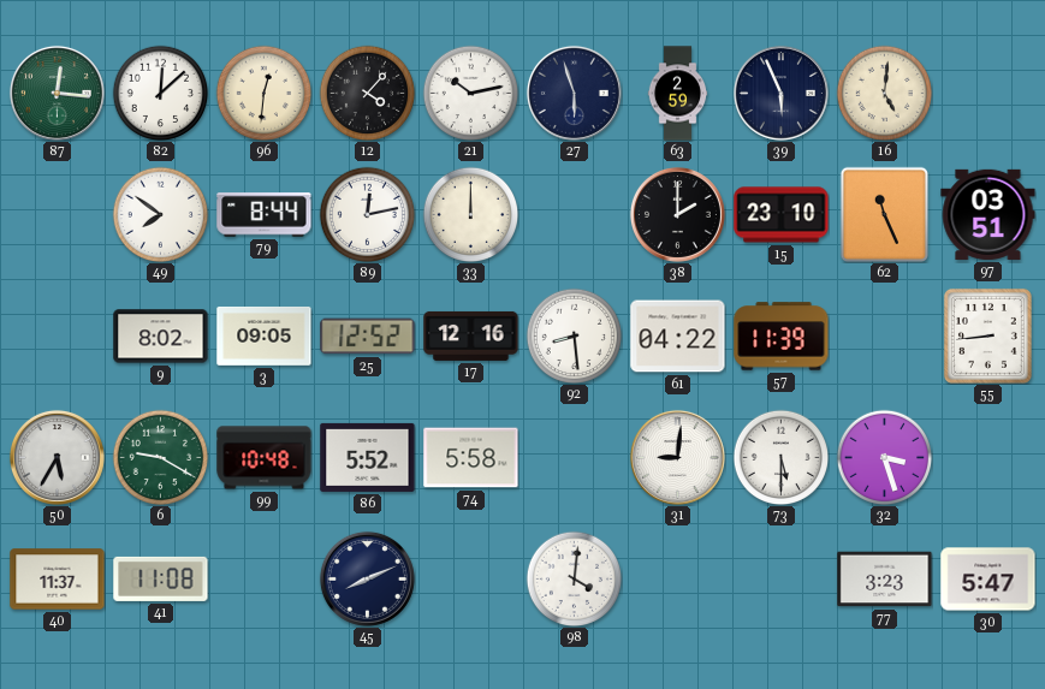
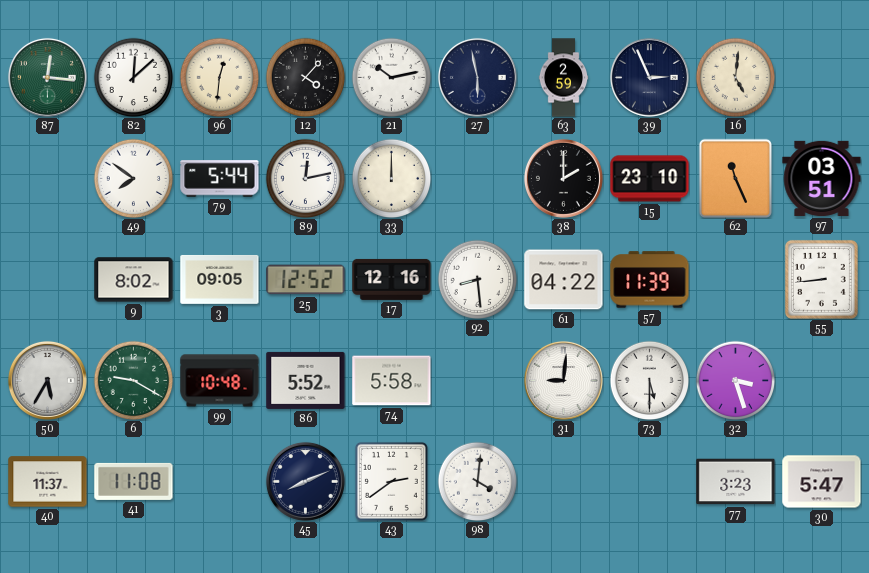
27: 5:57 -> 5:58 (477, 77)
39: 5:56 -> 2:56 (649, 77)
79: 8:44 -> 5:44 (220, 179)
43: none -> 2:39 (391, 481)
